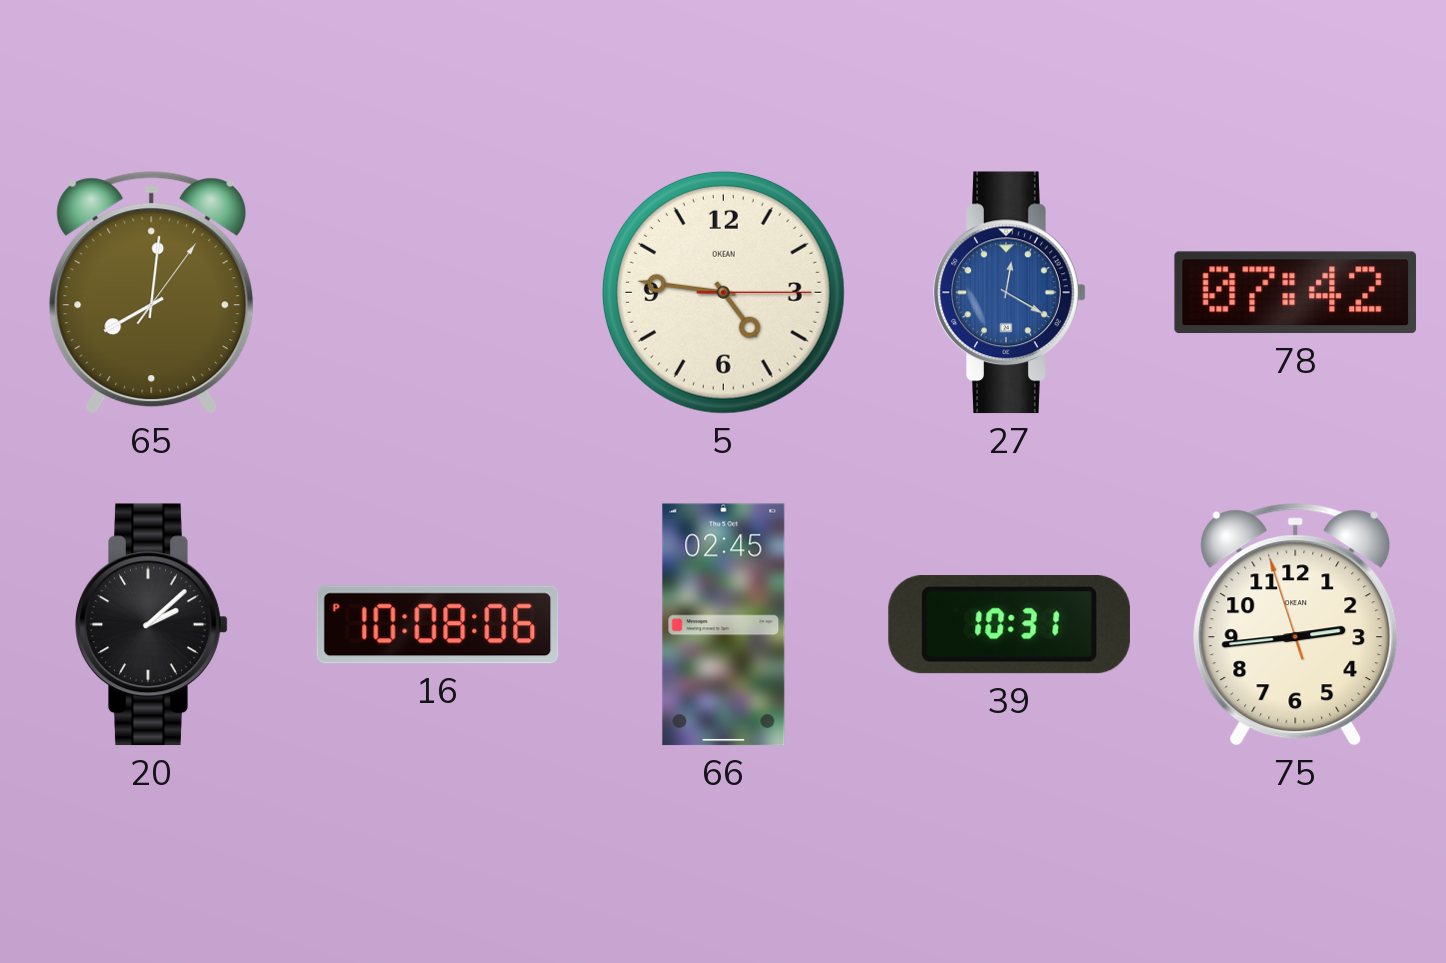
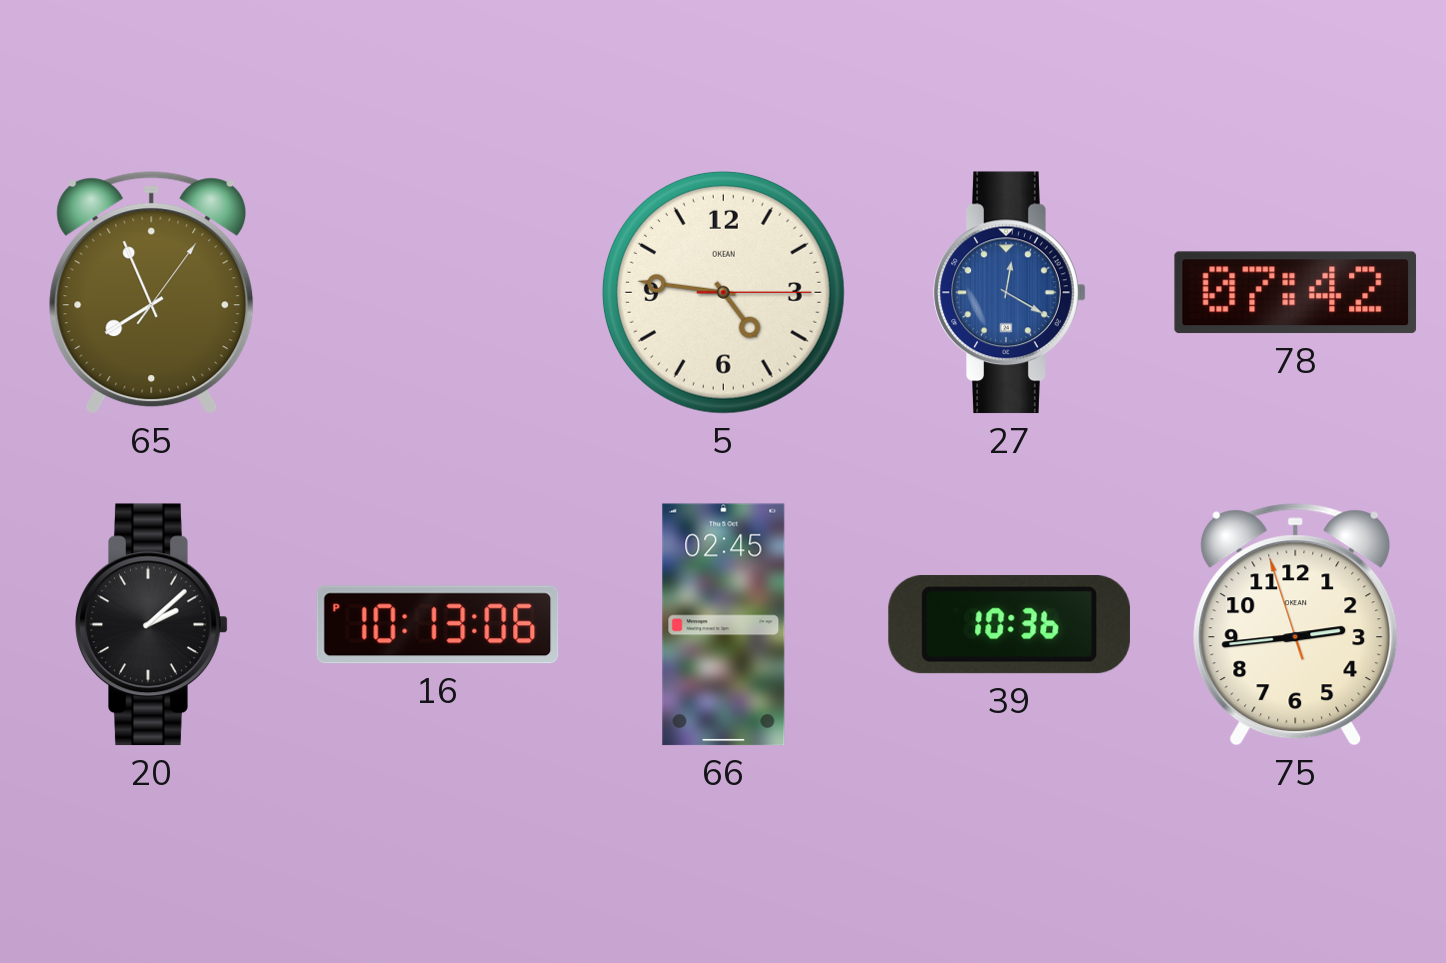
65: 8:01 -> 7:56 (152, 293)
16: 10:08 -> 10:13 (438, 625)
39: 10:31 -> 10:36 (1009, 625)
